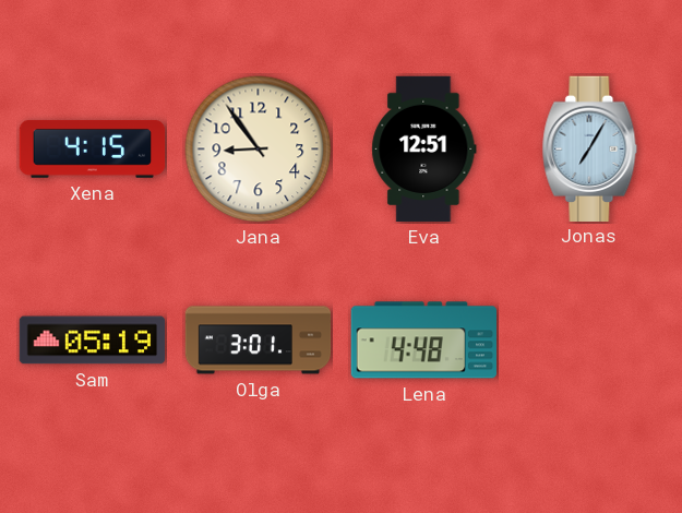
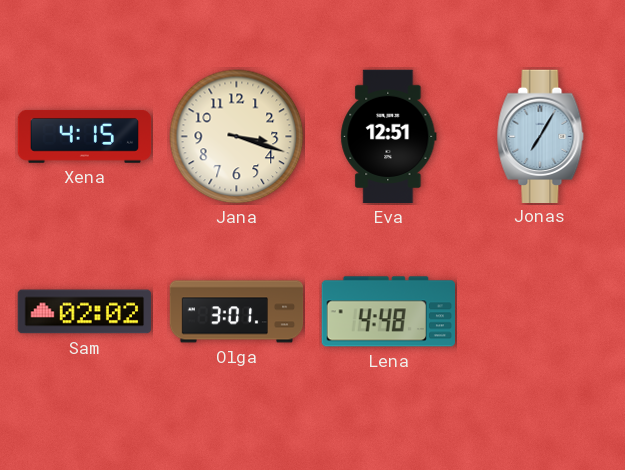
Jana: 8:54 -> 3:18 (237, 137)
Sam: 05:19 -> 02:02 (85, 312)
